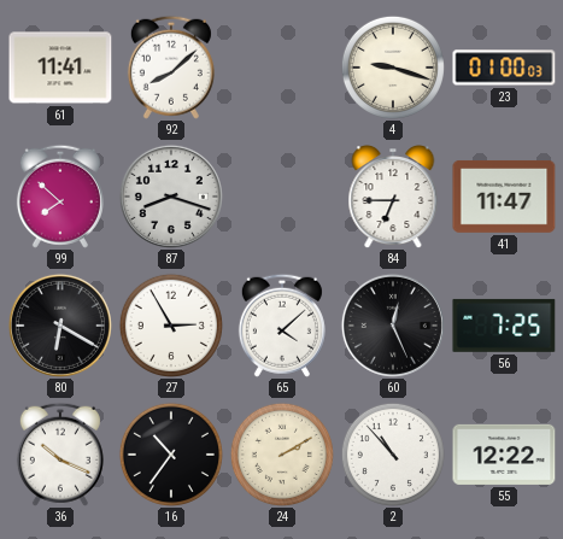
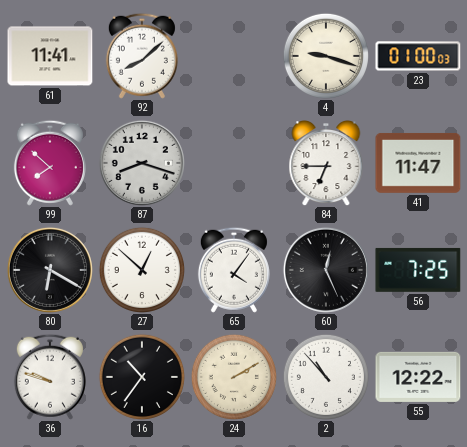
27: 2:55 -> 12:52 (142, 270)
65: 4:08 -> 4:06 (234, 270)
36: 10:19 -> 9:48 (50, 377)
